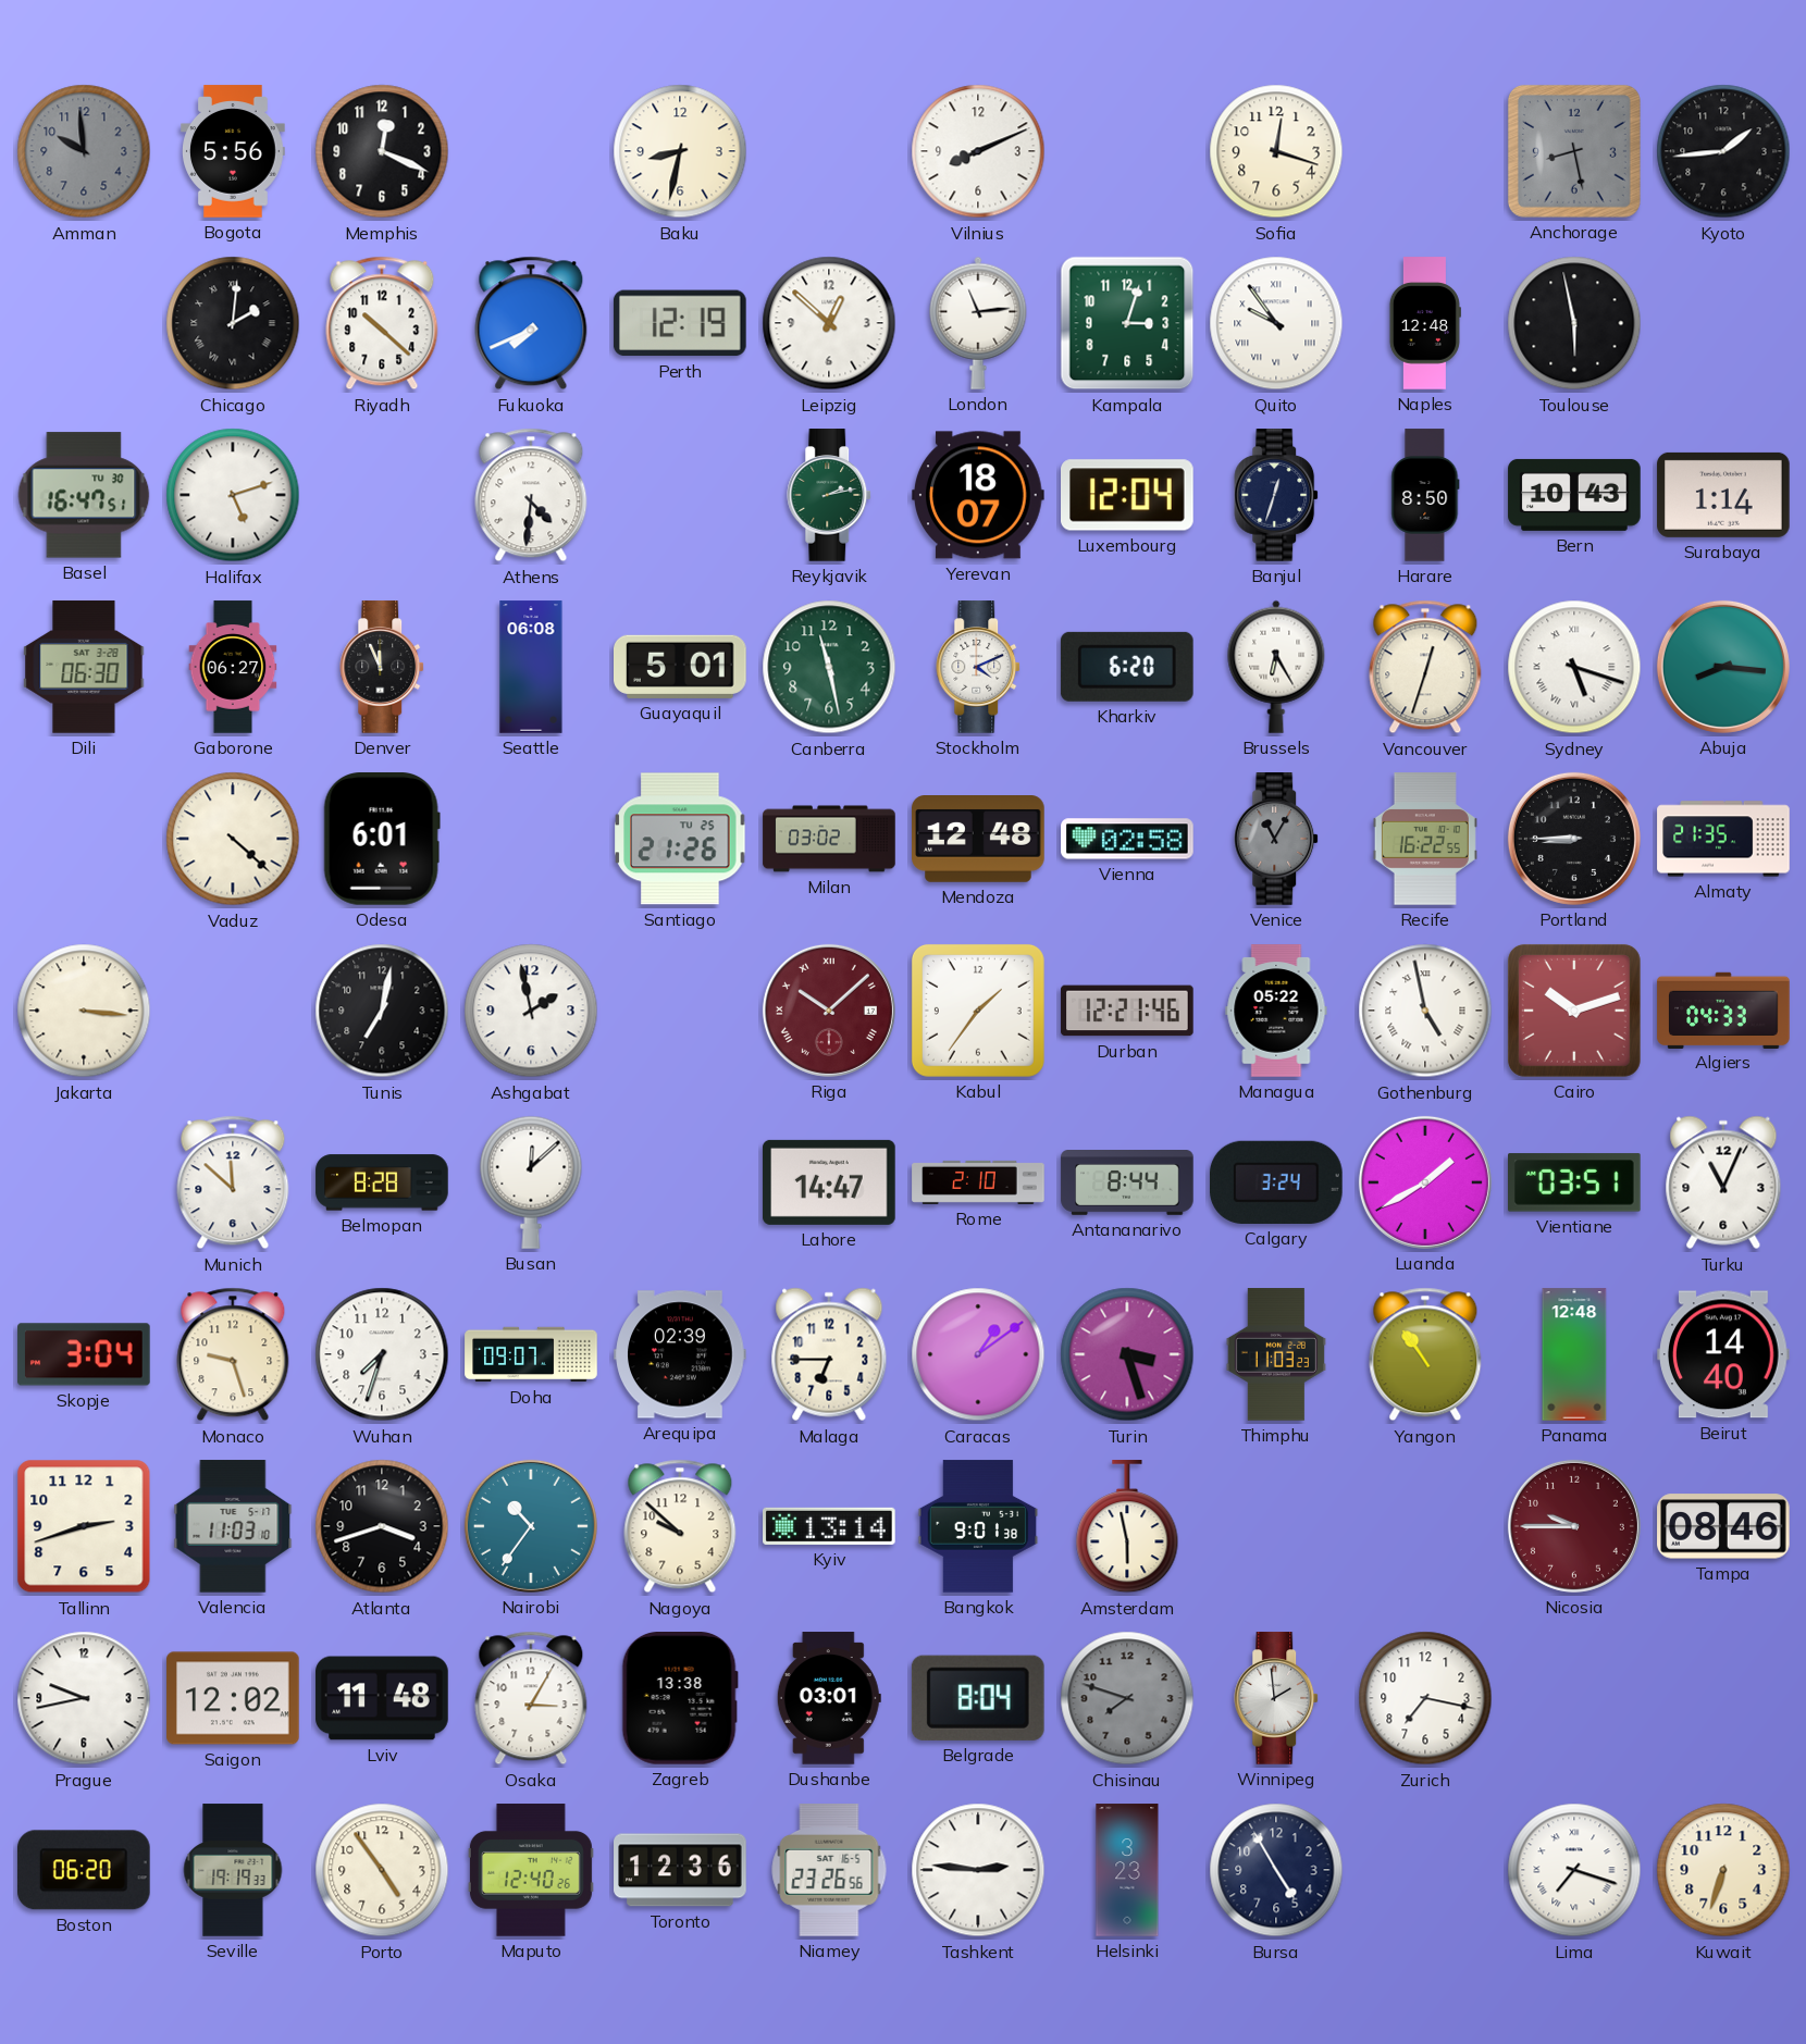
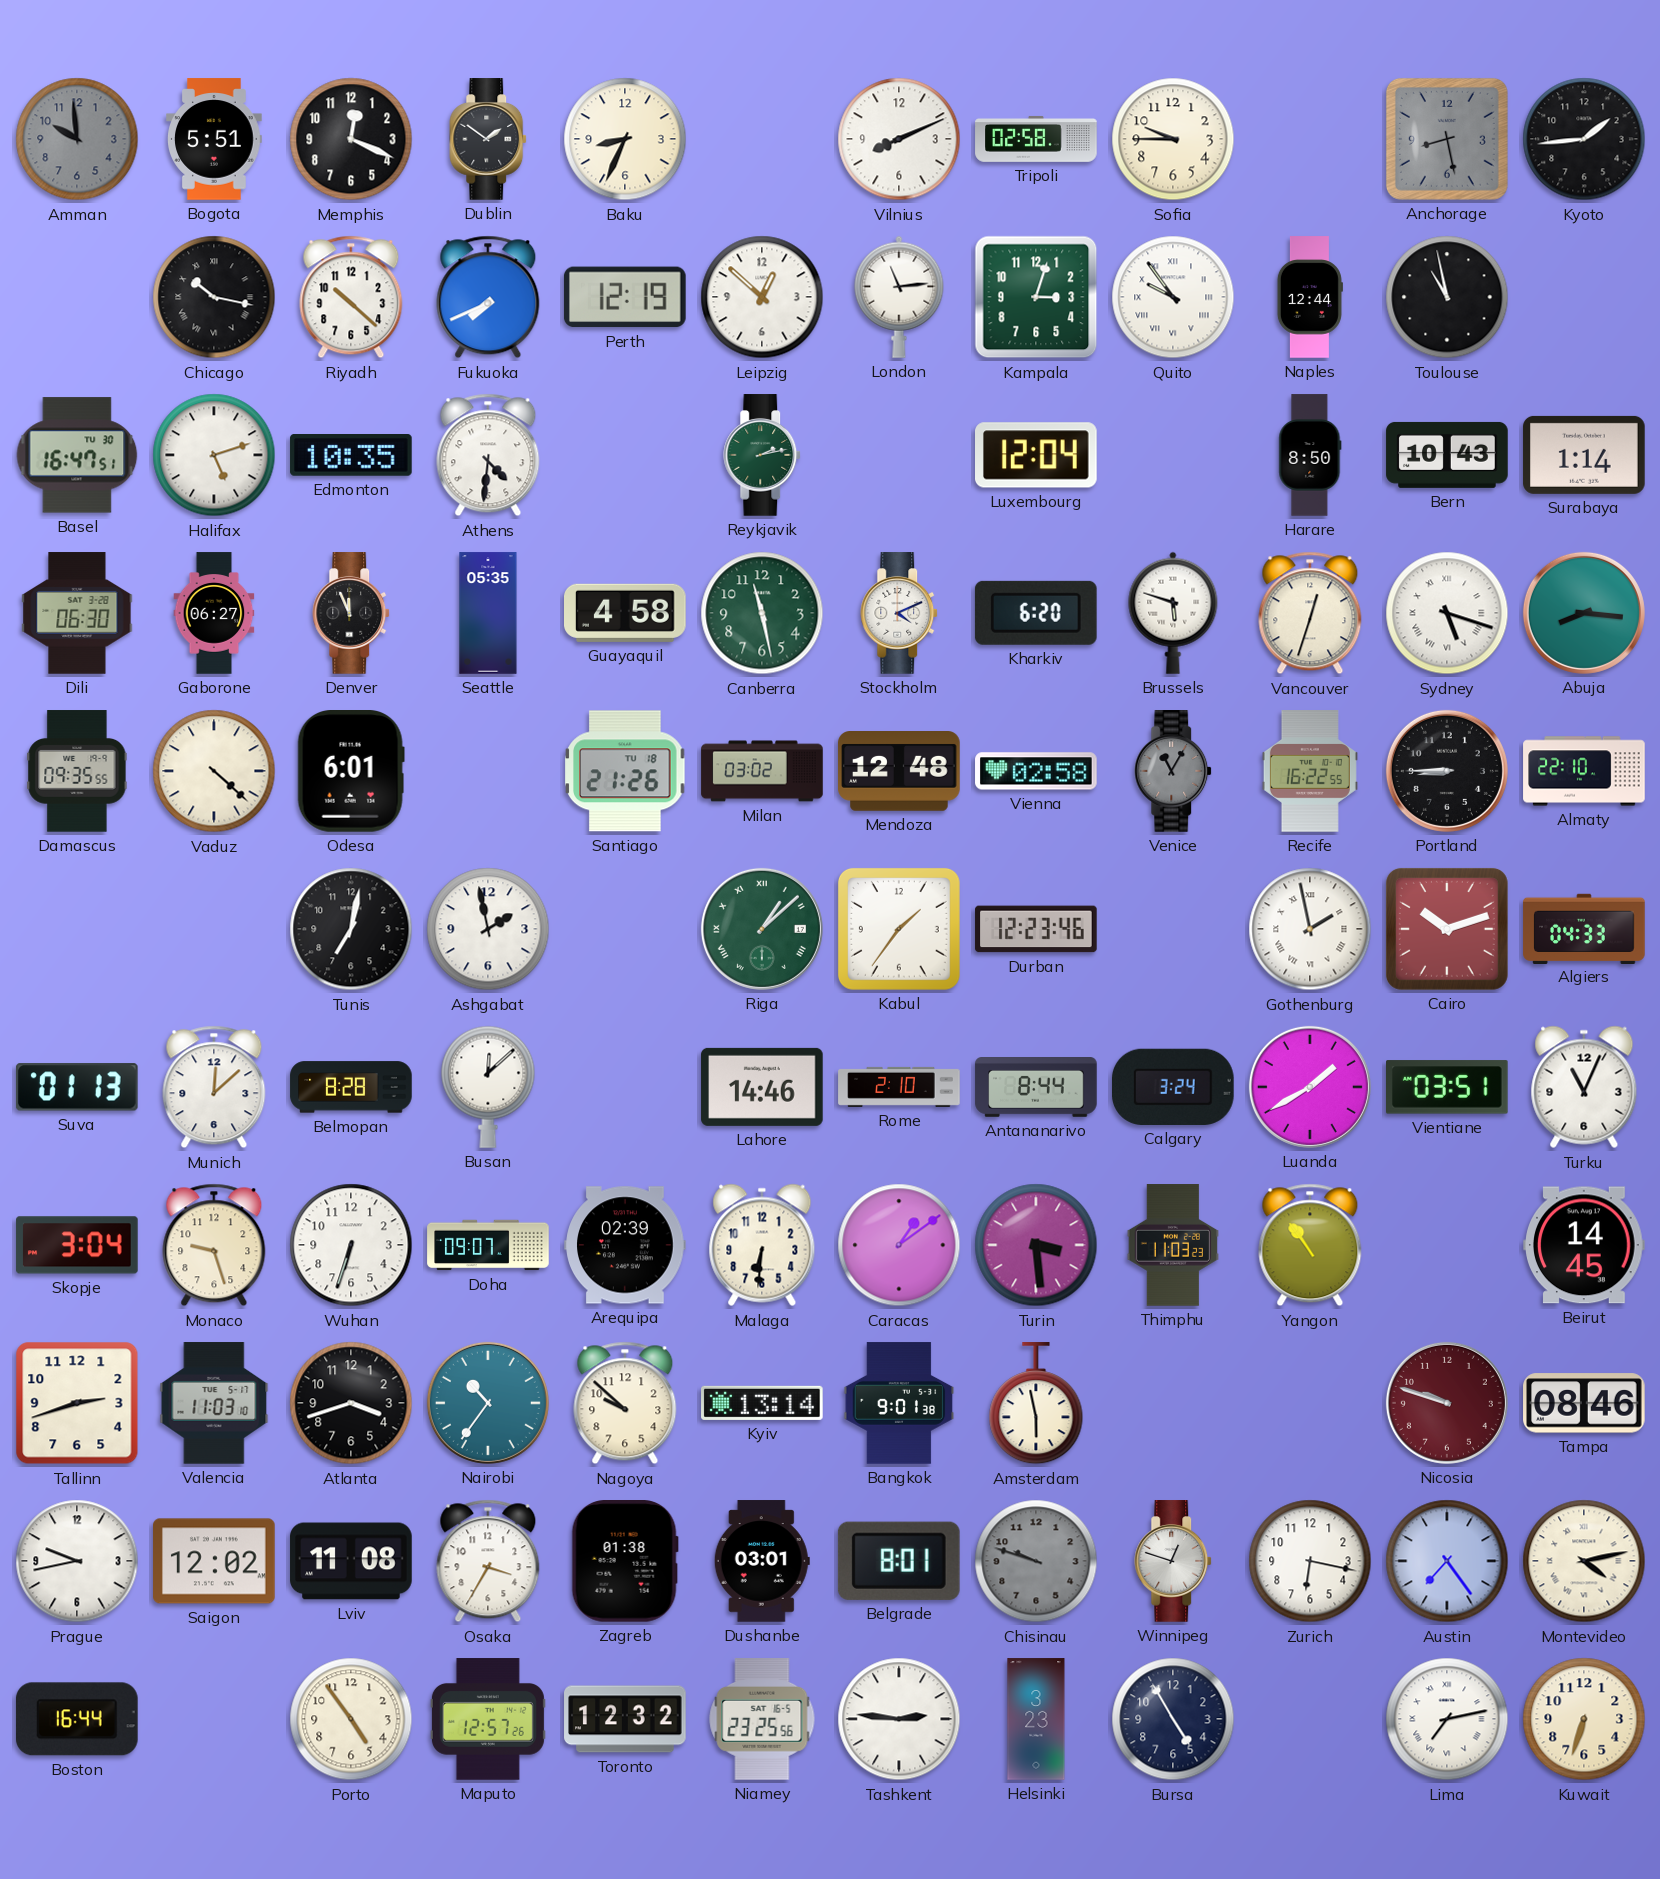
Bogota: 5:56 -> 5:51 (214, 139)
Dublin: none -> 1:51 (489, 139)
Baku: 8:32 -> 8:34 (625, 139)
Tripoli: none -> 02:58 (1036, 139)
Sofia: 12:18 -> 9:45 (1173, 139)
Chicago: 2:01 -> 10:17 (214, 297)
Naples: 12:48 -> 12:44 (1310, 297)
Toulouse: 5:58 -> 10:58 (1447, 297)
Edmonton: none -> 10:35 (351, 456)
Yerevan: 18:07 -> none (978, 495)
Banjul: 12:33 -> none (1277, 495)
Seattle: 06:08 -> 05:35 (488, 613)
Guayaquil: 5:01 -> 4:58 (626, 613)
Brussels: 6:25 -> 5:48 (1173, 613)
Damascus: none -> 09:35 (77, 771)
Santiago date: TU 25 -> TU 18 (625, 771)
Almaty: 21:35 -> 22:10 (1584, 771)
Jakarta: 3:16 -> none (84, 1011)
Riga: 10:08 -> 1:08 (762, 929)
Riga dial: burgundy -> green (762, 929)
Durban: 12:21 -> 12:23 (1036, 929)
Managua: 05:22 -> none (1276, 1011)
Gothenburg: 4:58 -> 1:58 (1310, 929)
Suva: none -> 01:13 (77, 1087)
Munich: 11:52 -> 12:08 (214, 1087)
Lahore: 14:47 -> 14:46 (762, 1087)
Wuhan: 7:33 -> 6:33 (351, 1245)
Malaga: 6:45 -> 6:31 (762, 1245)
Turin: 3:27 -> 3:29 (1036, 1245)
Panama: 12:48 -> none (1574, 1354)
Beirut: 14:40 -> 14:45 (1585, 1245)
Nicosia: 9:45 -> 9:48 (1447, 1403)
Lviv: 11:48 -> 11:08 (351, 1561)
Osaka: 3:05 -> 3:35 (488, 1561)
Zagreb: 13:38 -> 01:38 (625, 1562)
Belgrade: 8:04 -> 8:01 (899, 1561)
Chisinau: 7:48 -> 9:48 (1036, 1561)
Winnipeg: 1:59 -> 12:48 (1174, 1561)
Zurich: 7:17 -> 6:17 (1310, 1561)
Austin: none -> 7:24 (1447, 1561)
Montevideo: none -> 4:13 (1584, 1561)
Boston: 06:20 -> 16:44 (77, 1719)
Seville: 19:19 -> none (233, 1870)
Maputo: 12:40 -> 12:57 (488, 1719)
Toronto: 12:36 -> 12:32 (625, 1719)
Niamey: 23:26 -> 23:25 (762, 1719)
Lima: 7:18 -> 7:13 (1447, 1719)
